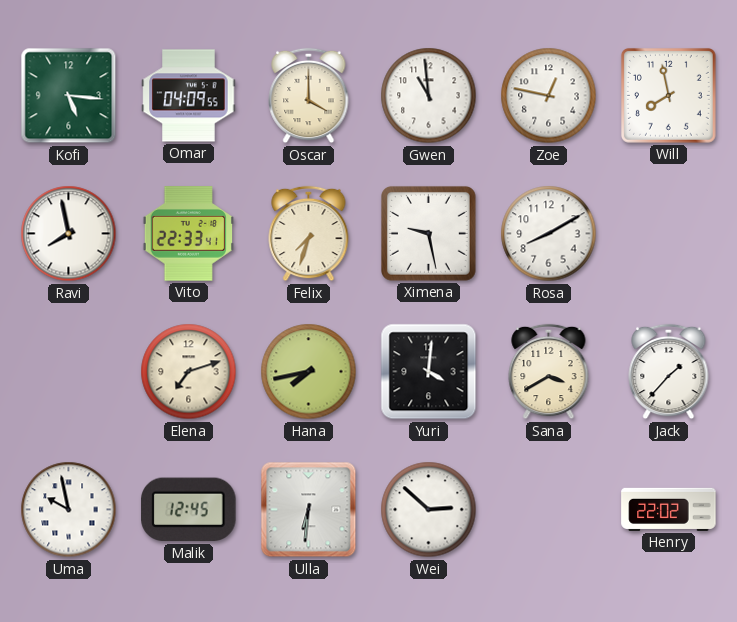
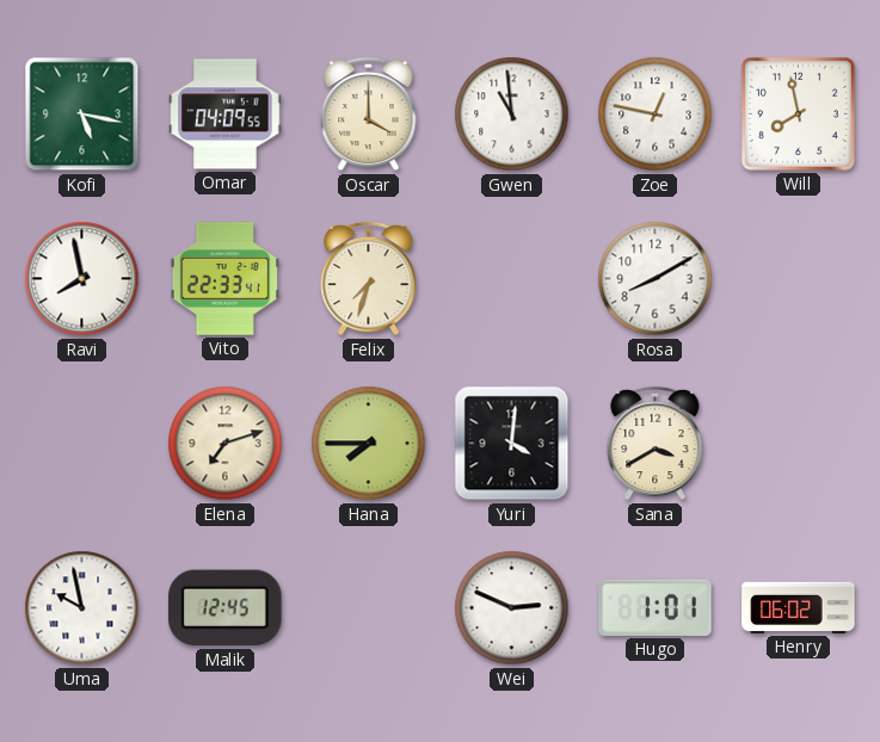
Kofi: 5:16 -> 5:17 (82, 115)
Ximena: 9:28 -> none (428, 233)
Hana: 7:43 -> 7:45 (369, 444)
Jack: 1:37 -> none (669, 372)
Ulla: 6:31 -> none (309, 510)
Wei: 2:52 -> 2:49 (512, 608)
Hugo: none -> 1:01 (656, 607)
Henry: 22:02 -> 06:02 (799, 607)
